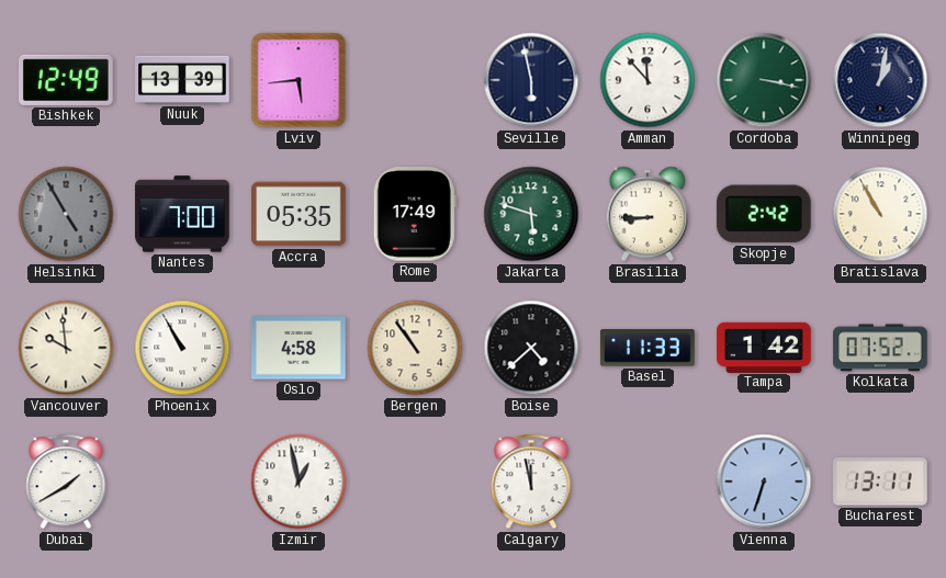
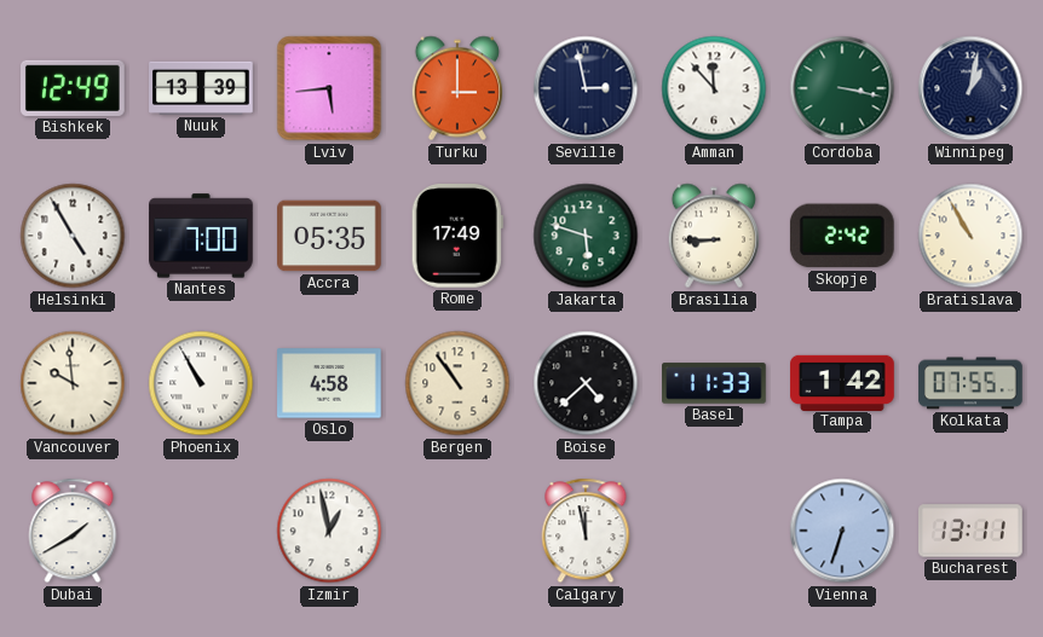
Turku: none -> 3:00 (456, 88)
Seville: 5:58 -> 2:58 (586, 88)
Helsinki dial: grey -> white (73, 236)
Kolkata: 07:52 -> 07:55 (970, 383)
